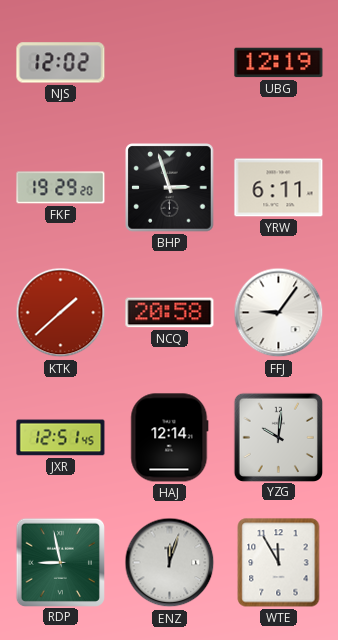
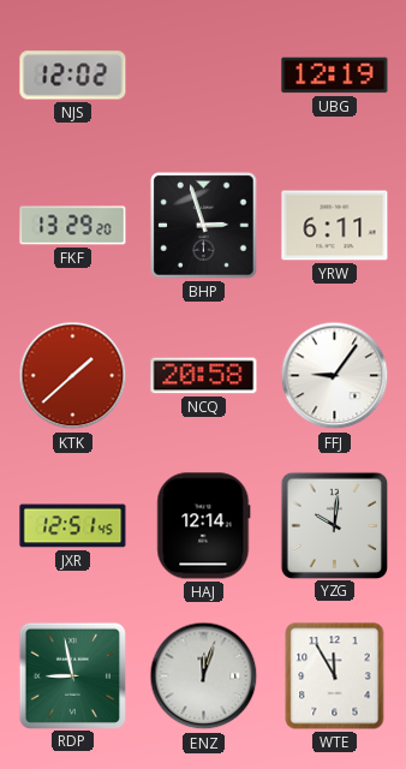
FKF: 19:29 -> 13:29 (73, 226)
